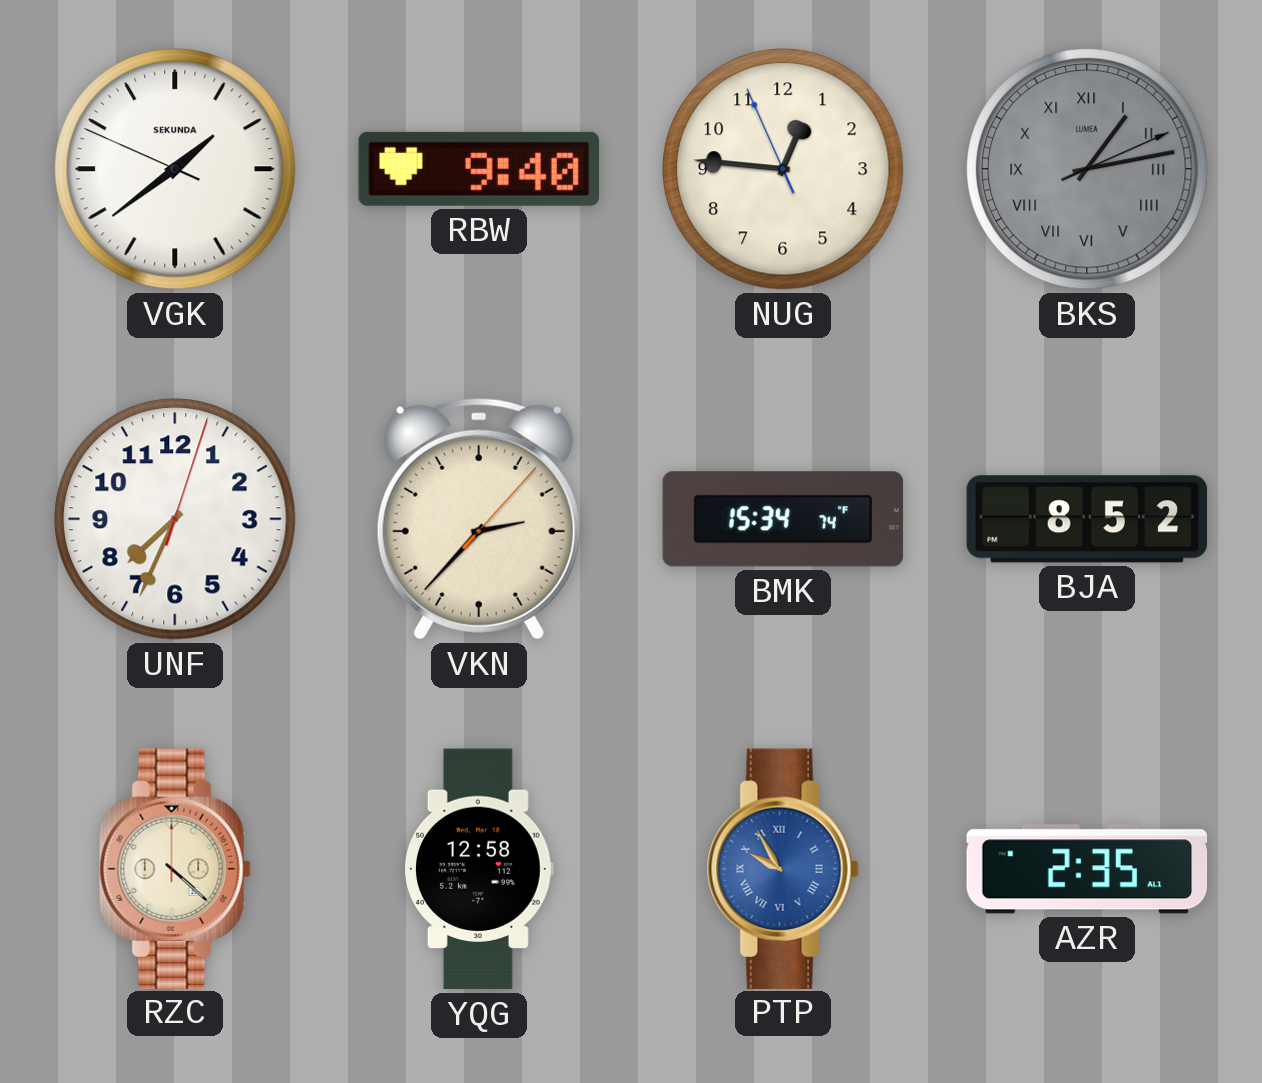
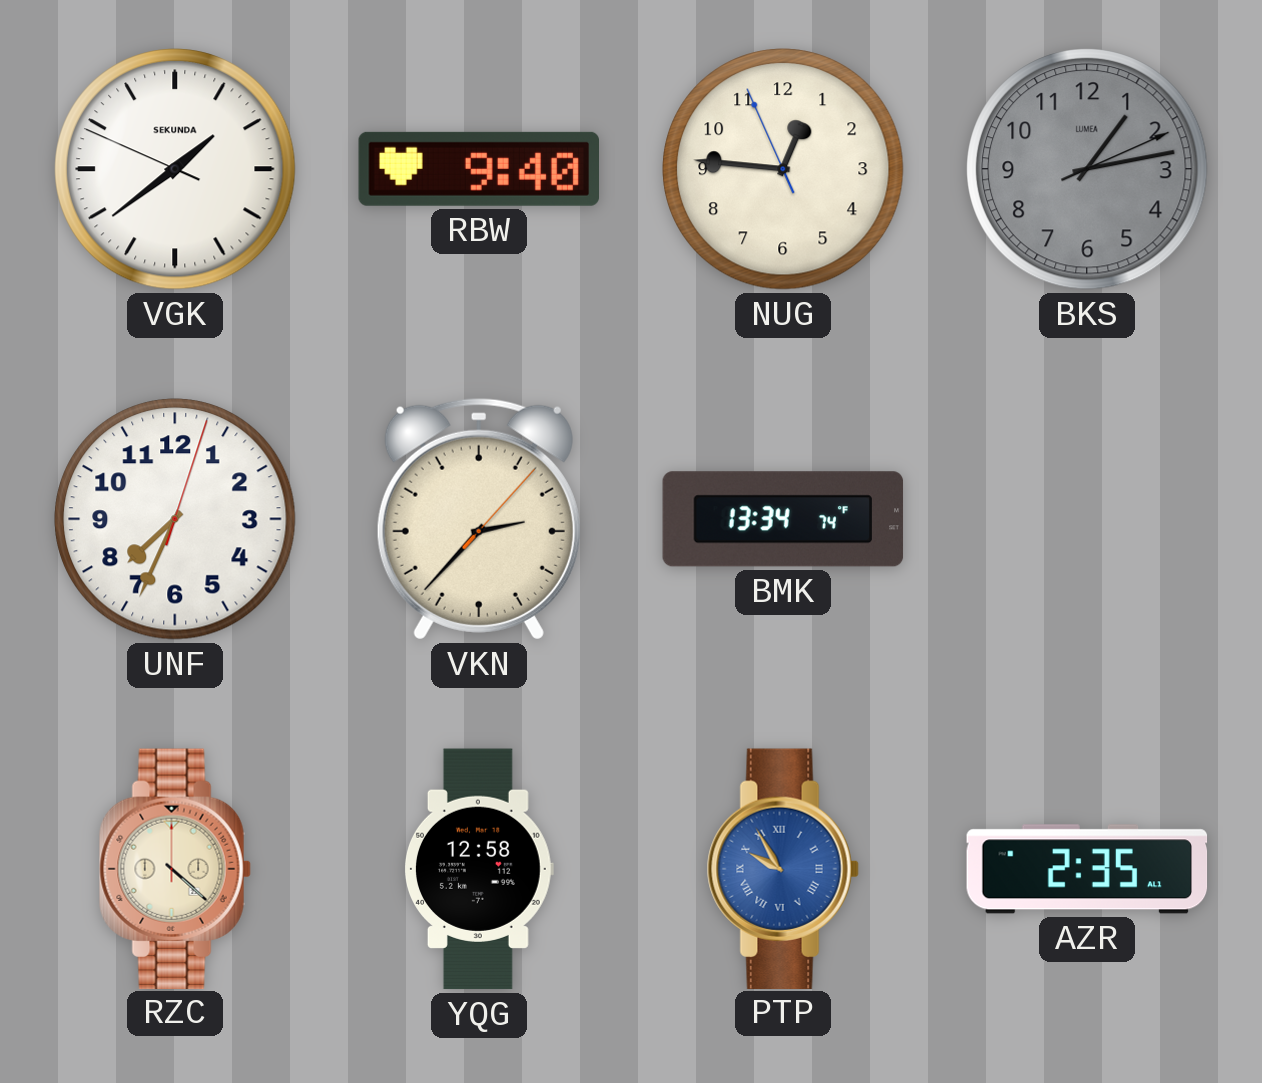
BKS numerals: Roman -> Arabic (1087, 169)
BMK: 15:34 -> 13:34 (783, 519)
BJA: 8:52 -> none (1087, 519)
